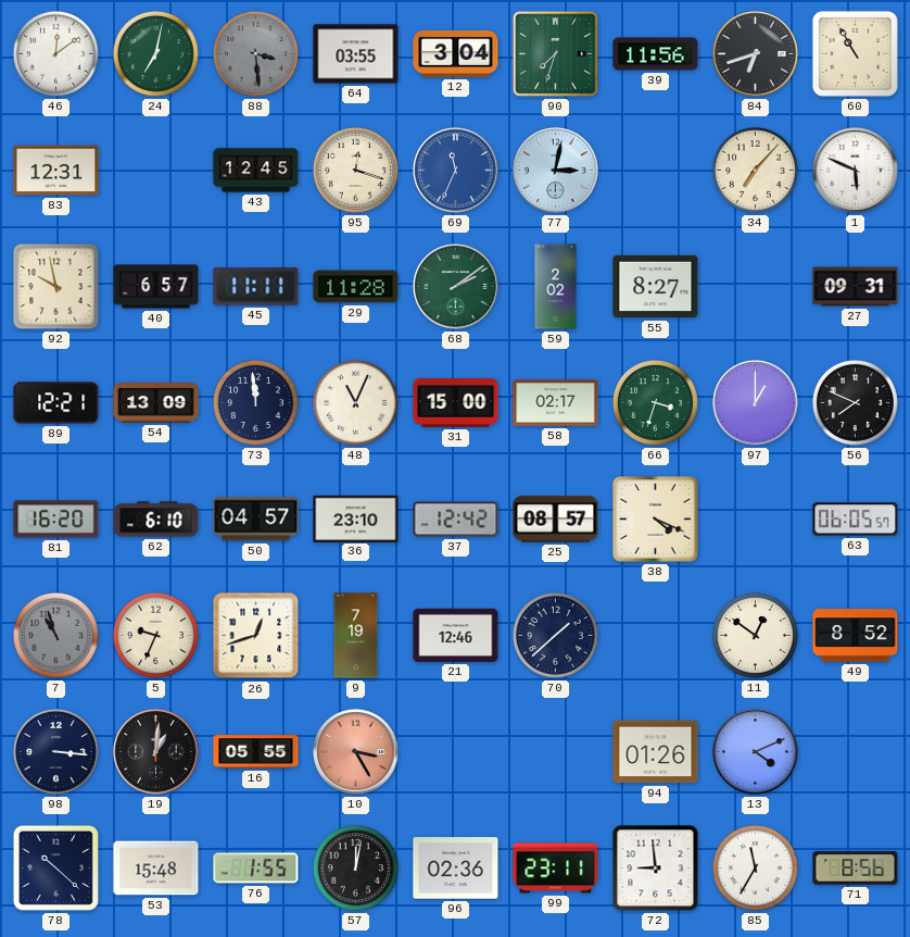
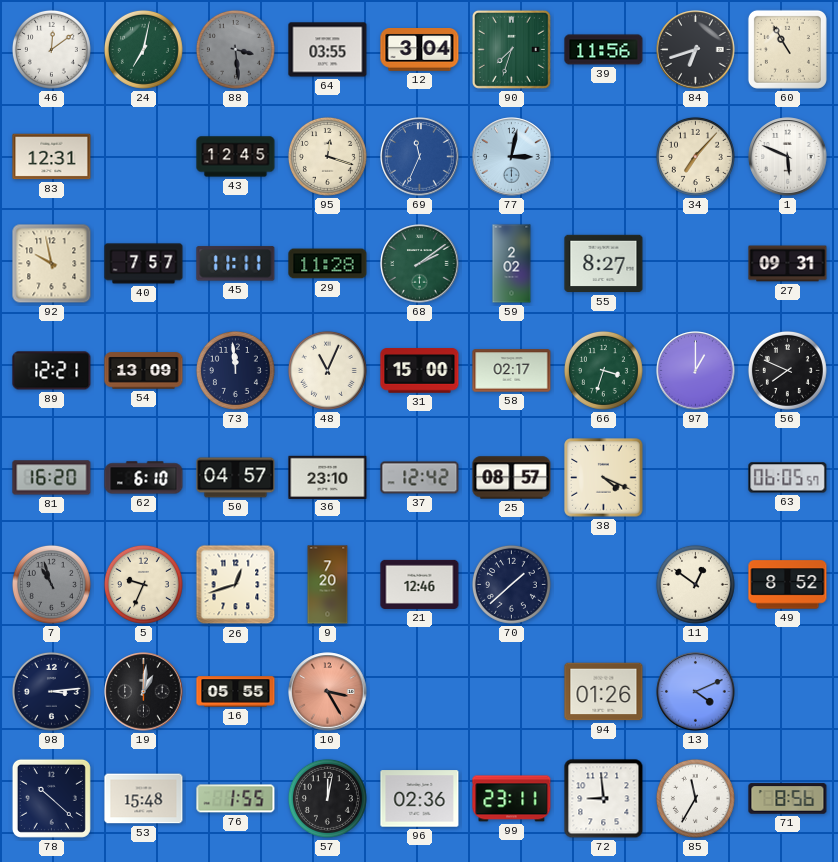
40: 6:57 -> 7:57 (144, 264)
9: 7:19 -> 7:20 (328, 585)
98: 3:16 -> 3:14 (51, 691)
